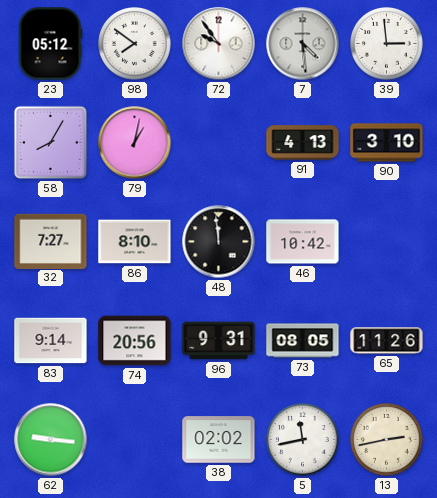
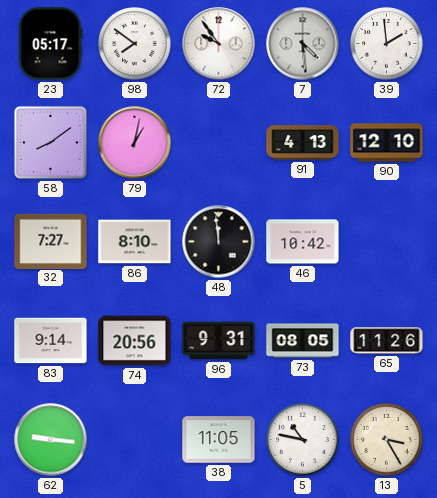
23: 05:12 -> 05:17 (51, 44)
39: 2:59 -> 1:59 (387, 44)
58: 8:05 -> 8:09 (50, 142)
90: 3:10 -> 12:10 (387, 143)
38: 02:02 -> 11:05 (219, 440)
5: 11:43 -> 10:47 (303, 440)
13: 2:43 -> 3:25 (387, 440)
